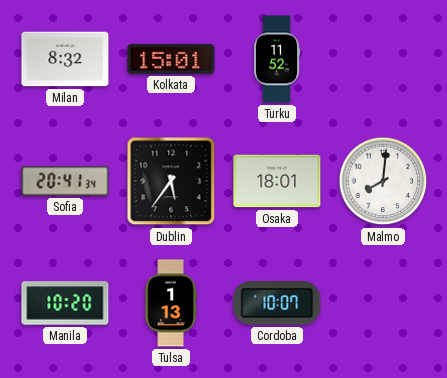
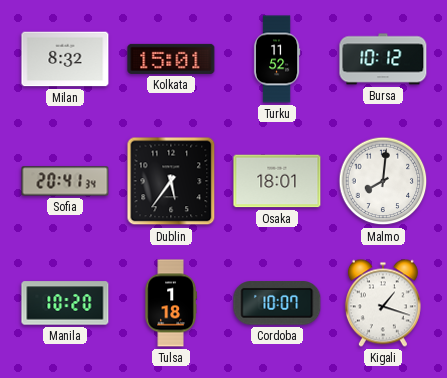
Bursa: none -> 10:12 (383, 59)
Tulsa: 1:13 -> 1:18 (171, 303)
Kigali: none -> 1:18 (383, 303)
